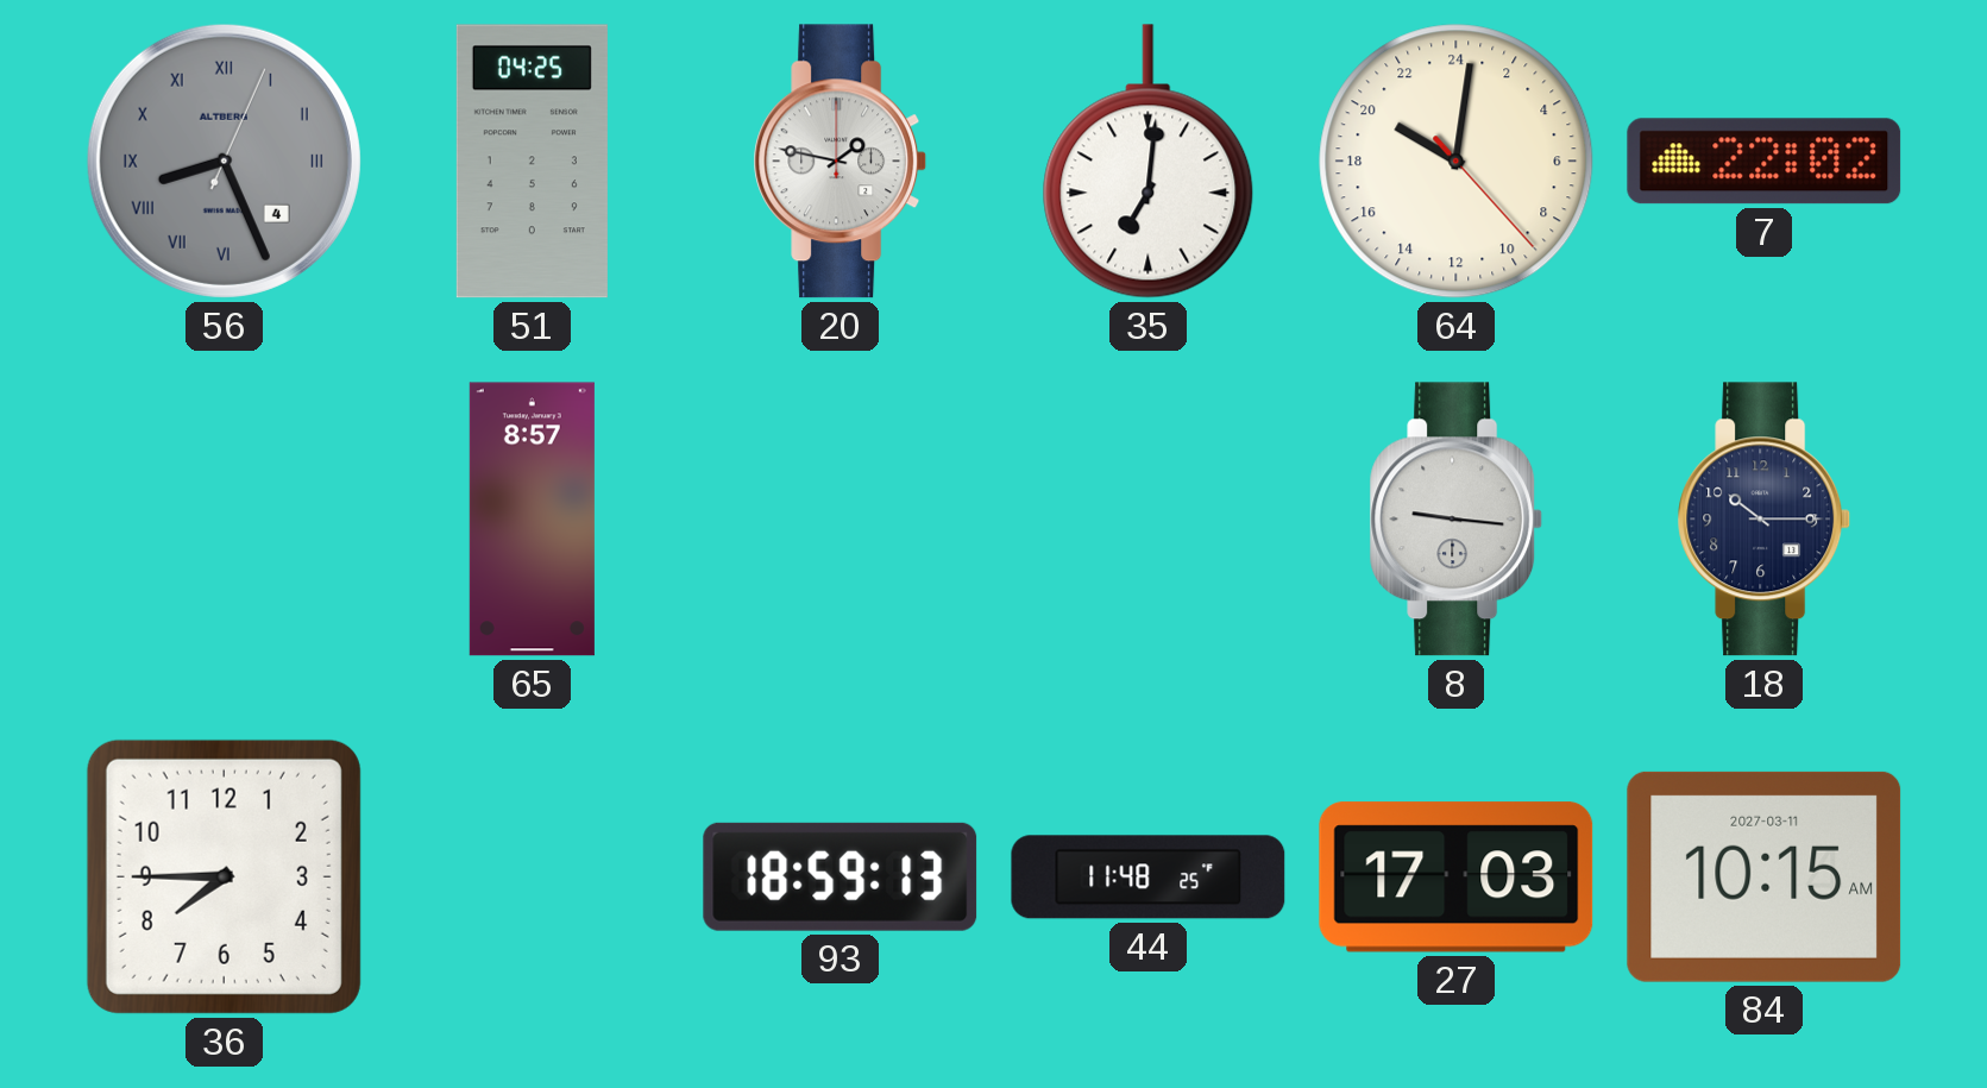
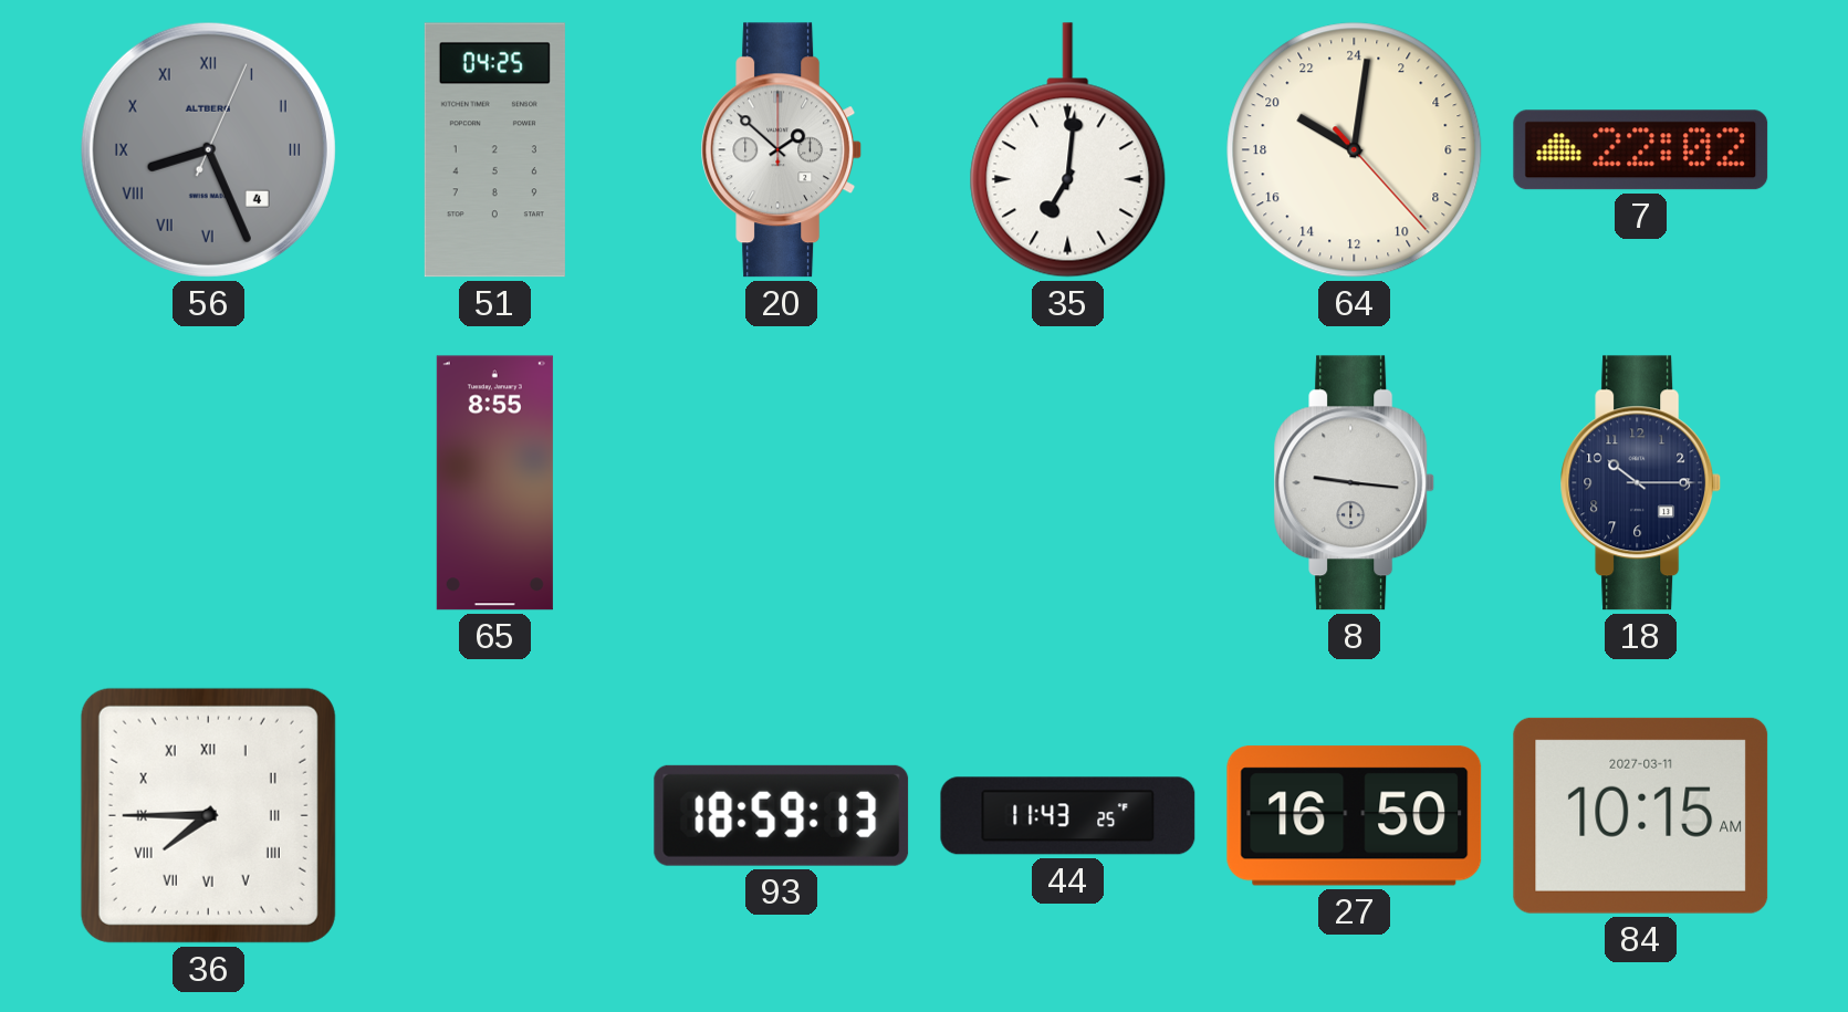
20: 1:47 -> 1:52 (782, 150)
65: 8:57 -> 8:55 (494, 483)
36 numerals: Arabic -> Roman (208, 815)
44: 11:48 -> 11:43 (1068, 816)
27: 17:03 -> 16:50 (1355, 816)
